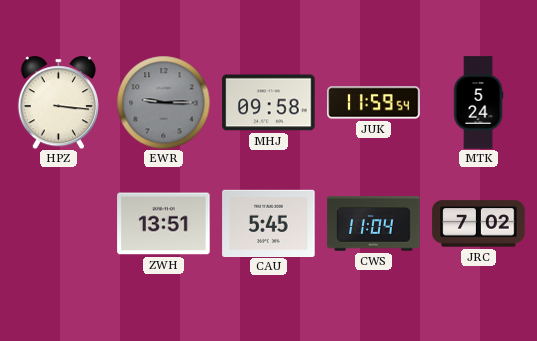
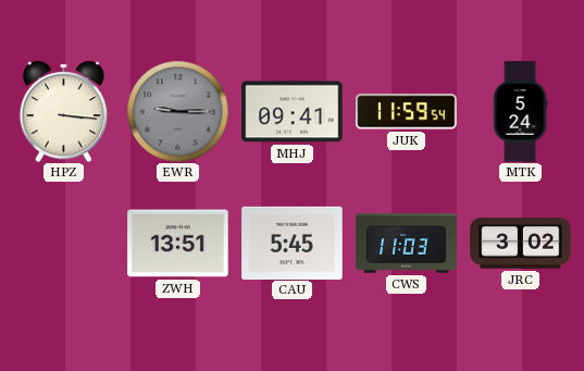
MHJ: 09:58 -> 09:41 (293, 112)
CWS: 11:04 -> 11:03 (407, 244)
JRC: 7:02 -> 3:02 (521, 244)
